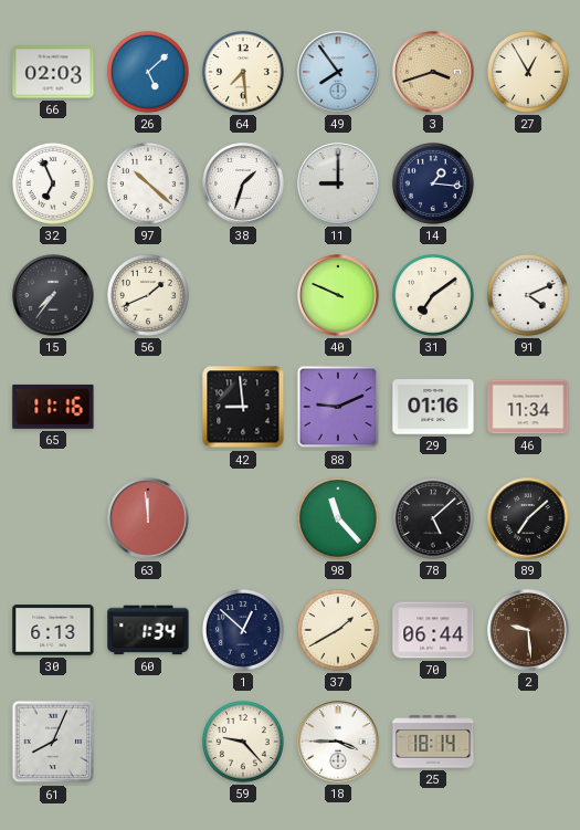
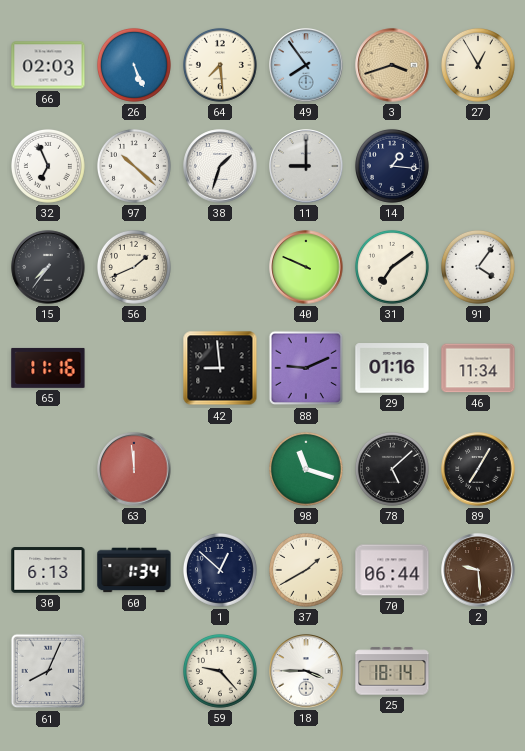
26: 5:08 -> 5:26 (134, 65)
91: 4:11 -> 4:06 (478, 267)
98: 11:23 -> 11:18 (306, 469)
89: 7:08 -> 7:05 (478, 469)
